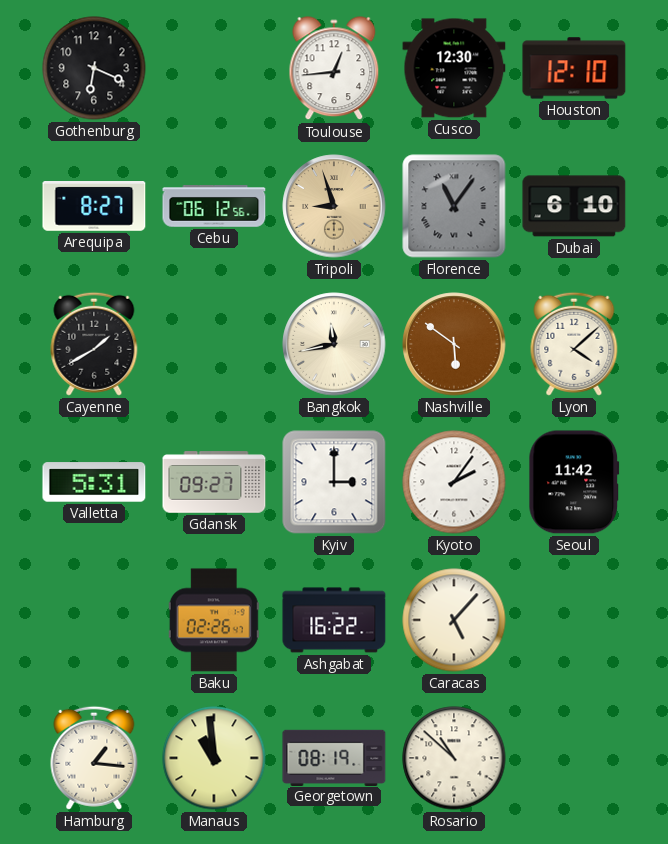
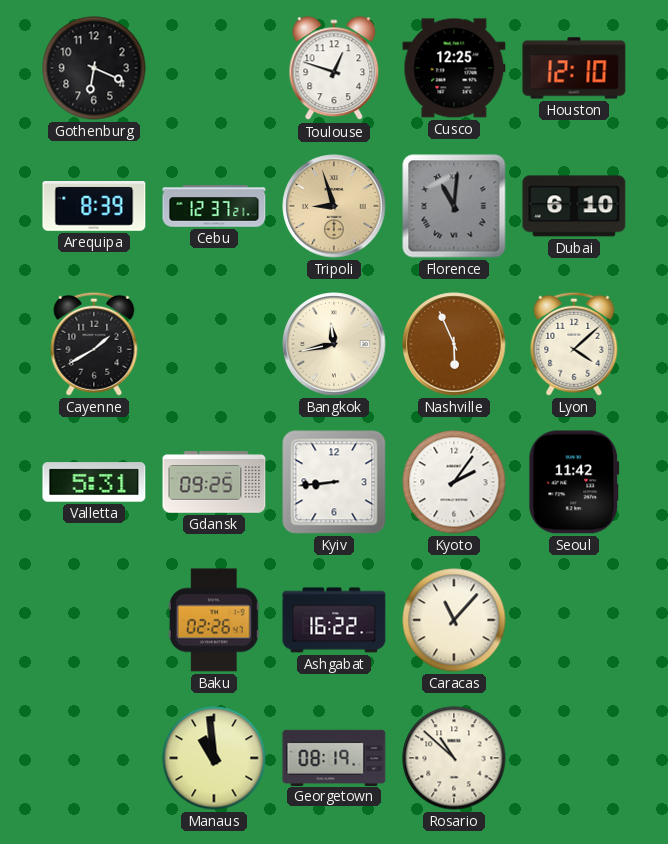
Toulouse: 12:44 -> 12:48 (334, 69)
Cusco: 12:30 -> 12:25 (454, 68)
Arequipa: 8:27 -> 8:39 (94, 207)
Cebu: 06:12 -> 12:37 (214, 206)
Florence: 11:06 -> 11:01 (454, 206)
Nashville: 5:51 -> 5:56 (454, 344)
Gdansk: 09:27 -> 09:25 (214, 482)
Kyiv: 3:00 -> 8:44 (334, 482)
Caracas: 5:07 -> 11:07 (454, 620)
Hamburg: 1:16 -> none (94, 758)
